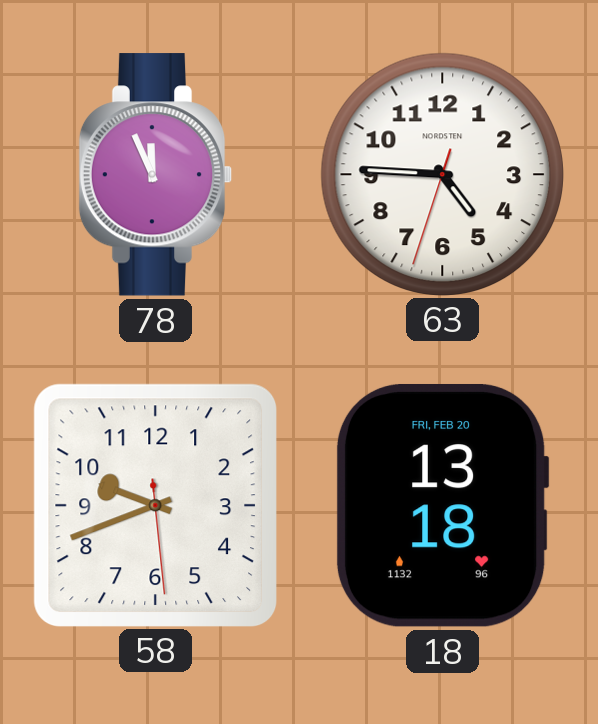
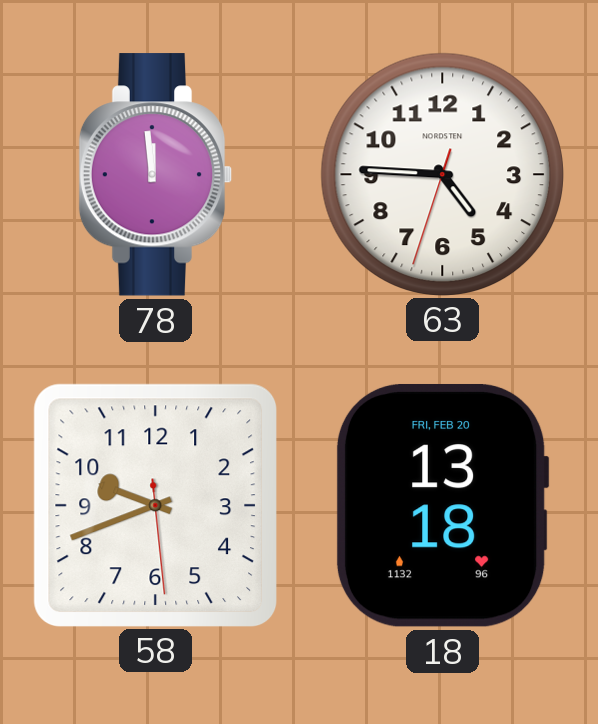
78: 11:56 -> 11:59 (156, 175)
